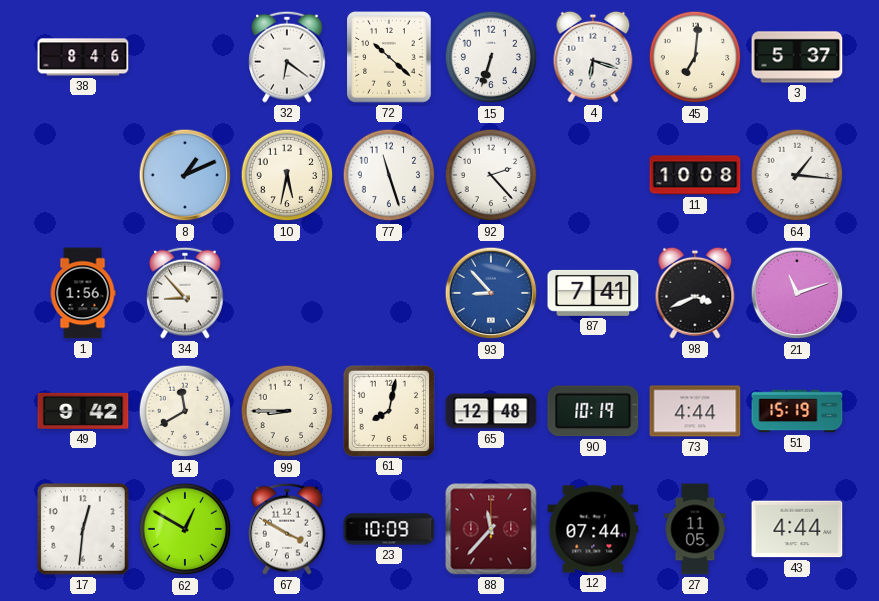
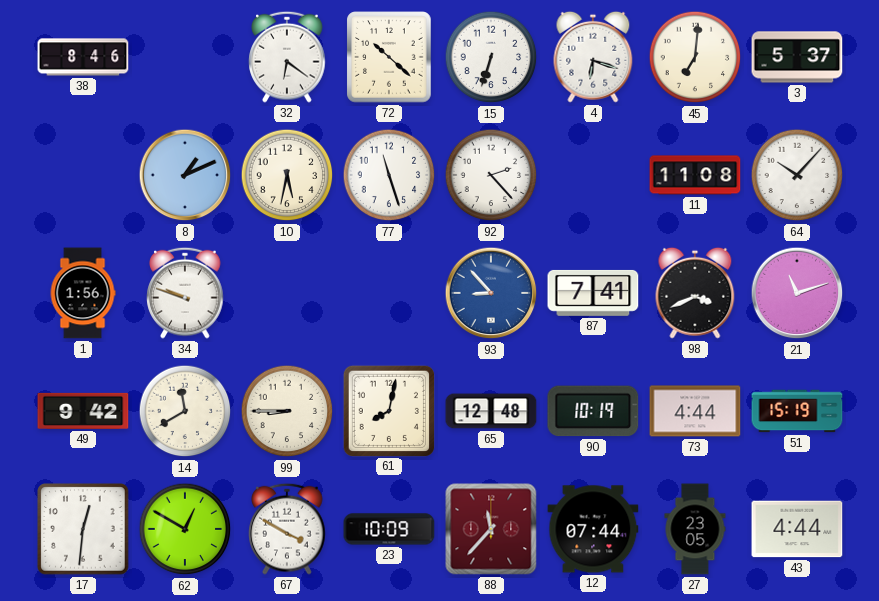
11: 10:08 -> 11:08 (695, 175)
64: 1:16 -> 10:07 (797, 175)
34: 8:53 -> 9:48 (185, 293)
27: 11:05 -> 23:05 (695, 529)
